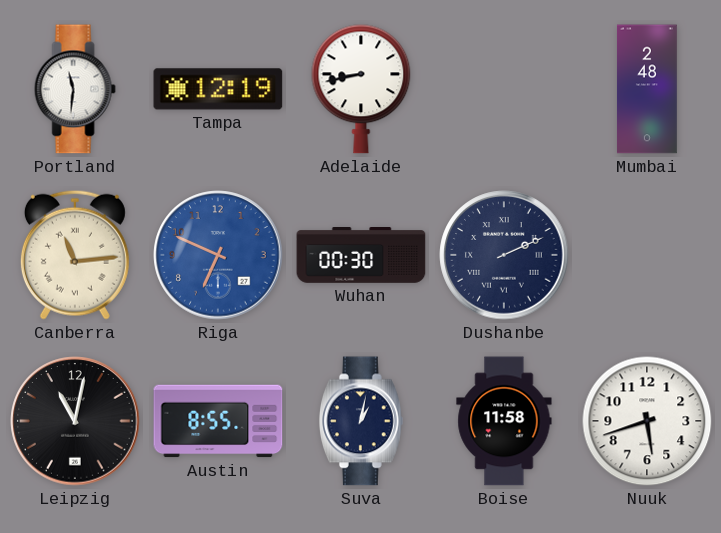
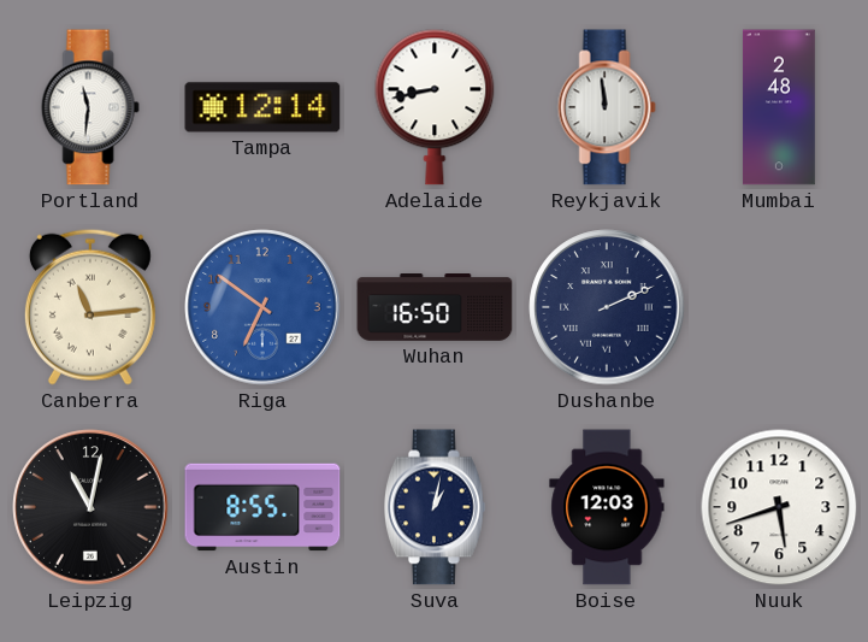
Tampa: 12:19 -> 12:14 (262, 107)
Reykjavik: none -> 11:59 (607, 107)
Riga: 6:49 -> 6:51 (262, 307)
Wuhan: 00:30 -> 16:50 (435, 308)
Boise: 11:58 -> 12:03 (607, 507)
